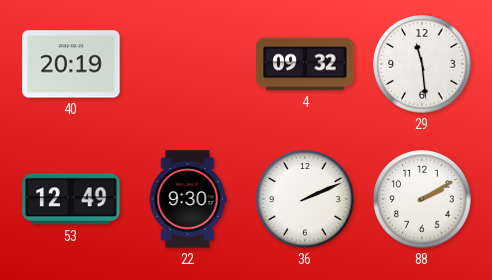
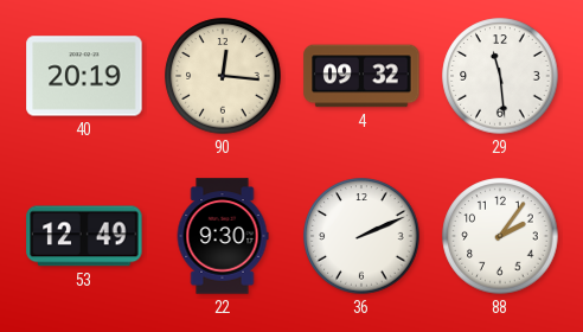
90: none -> 12:16 (223, 76)
88: 2:10 -> 2:06 (500, 236)
